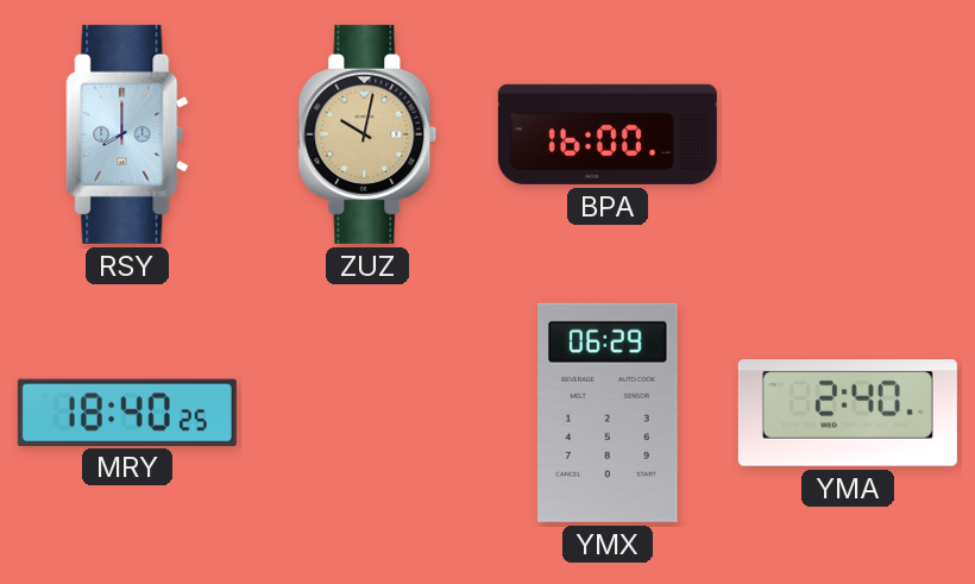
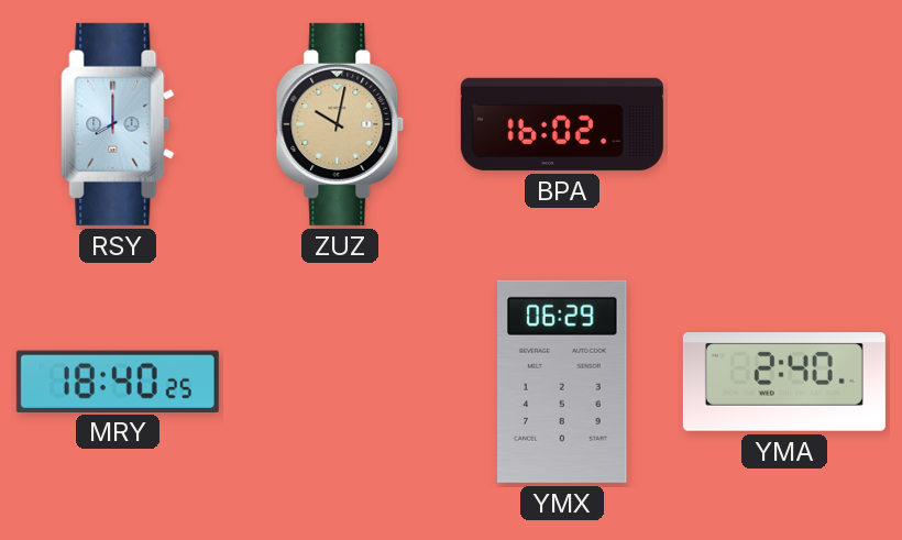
BPA: 16:00 -> 16:02 (562, 124)
